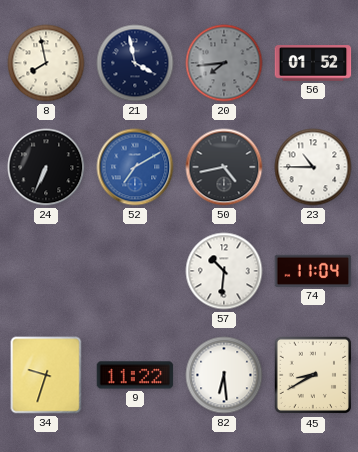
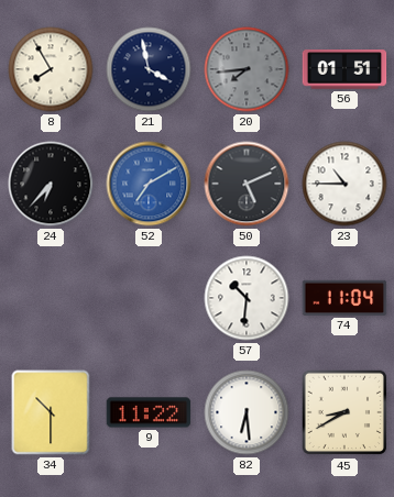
8: 7:58 -> 7:55 (51, 69)
56: 01:52 -> 01:51 (344, 69)
24: 6:34 -> 6:37 (51, 184)
50: 4:43 -> 5:11 (247, 184)
34: 9:33 -> 10:30 (51, 412)
